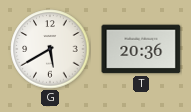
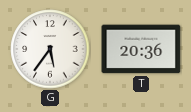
G: 5:40 -> 5:36 (50, 49)
